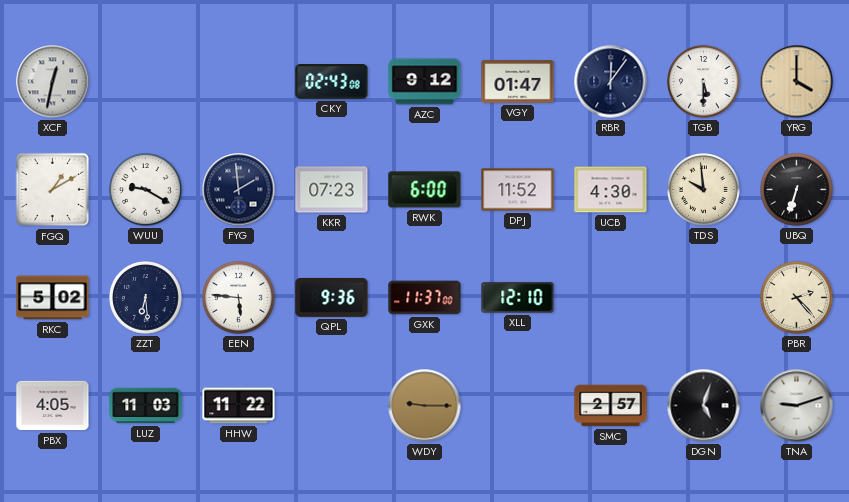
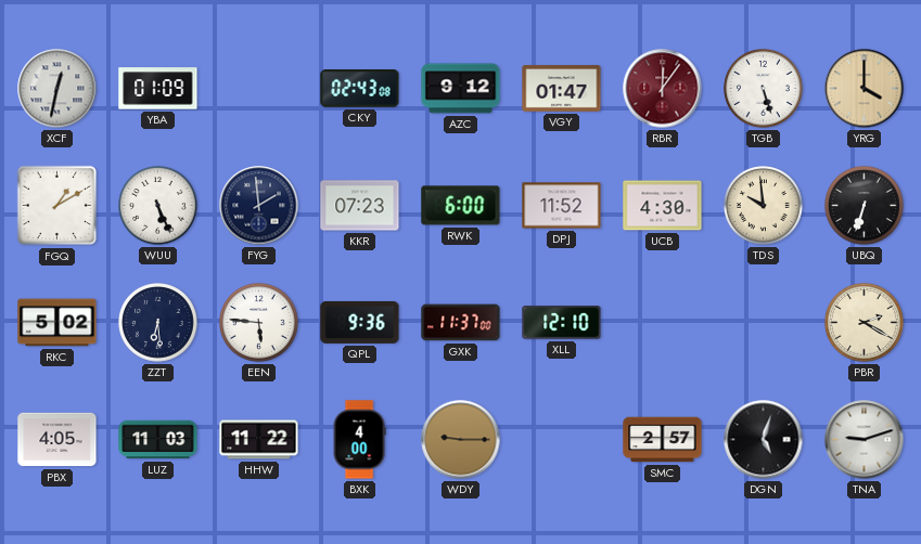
YBA: none -> 01:09 (158, 89)
RBR dial: navy -> burgundy (663, 89)
TGB: 5:30 -> 5:27 (764, 89)
WUU: 9:20 -> 5:26 (158, 206)
PBR: 2:23 -> 2:20 (865, 323)
BXK: none -> 4:00 (359, 440)
